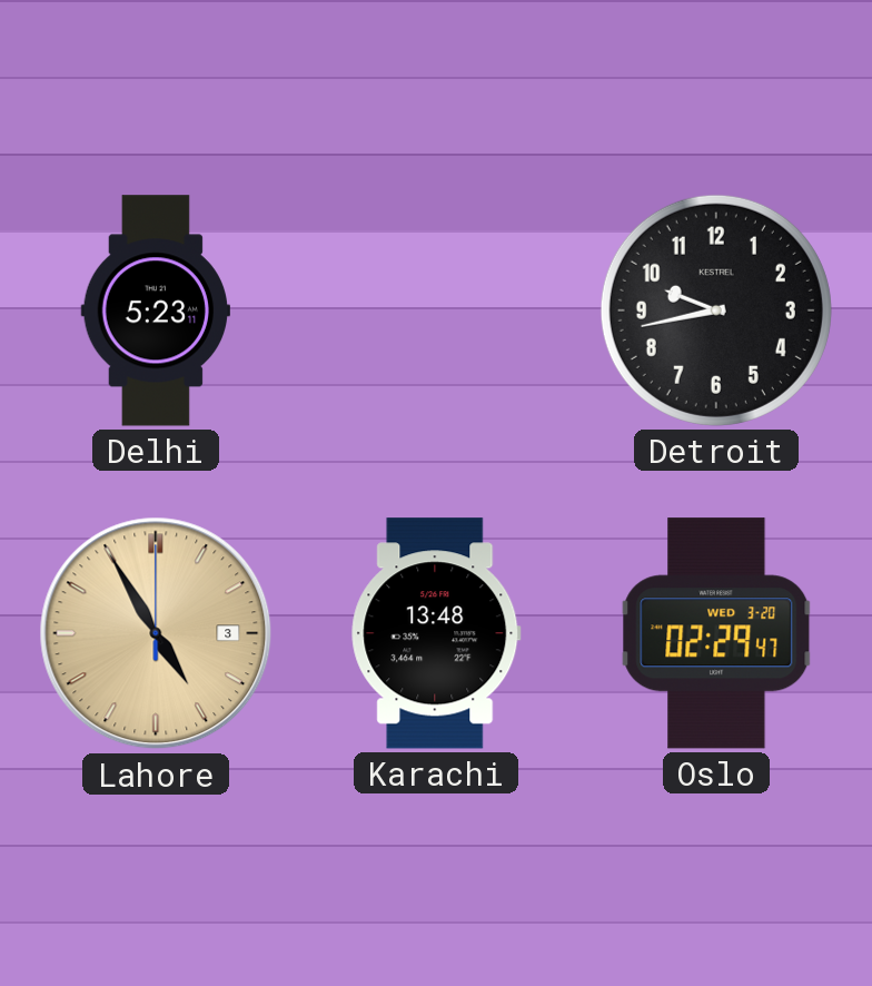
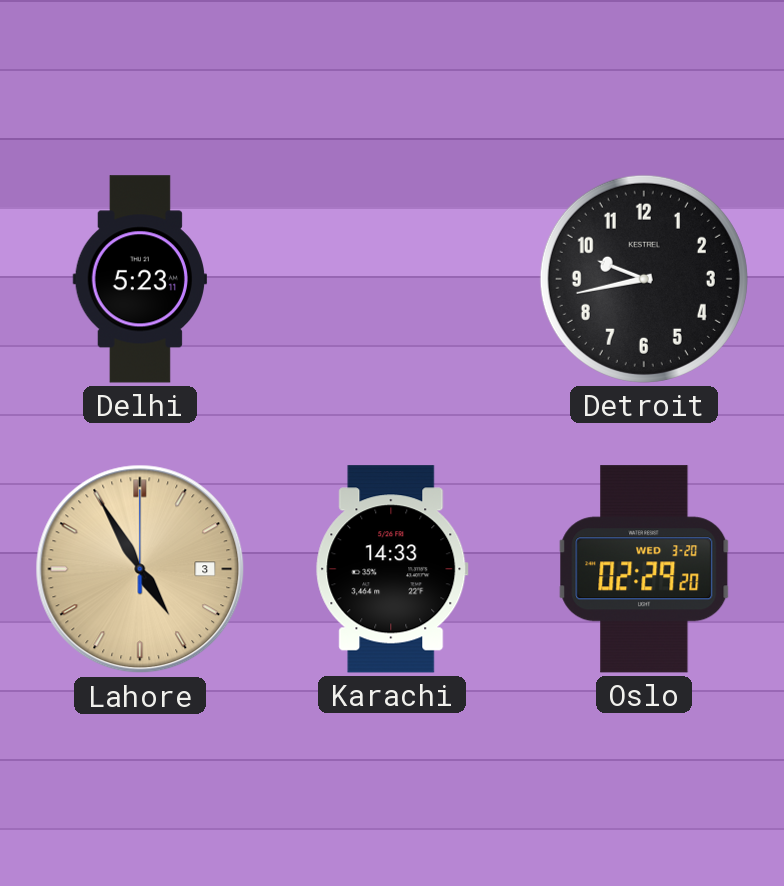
Karachi: 13:48 -> 14:33 (392, 569)
Oslo: 02:29:47 -> 02:29:20 (644, 569)
